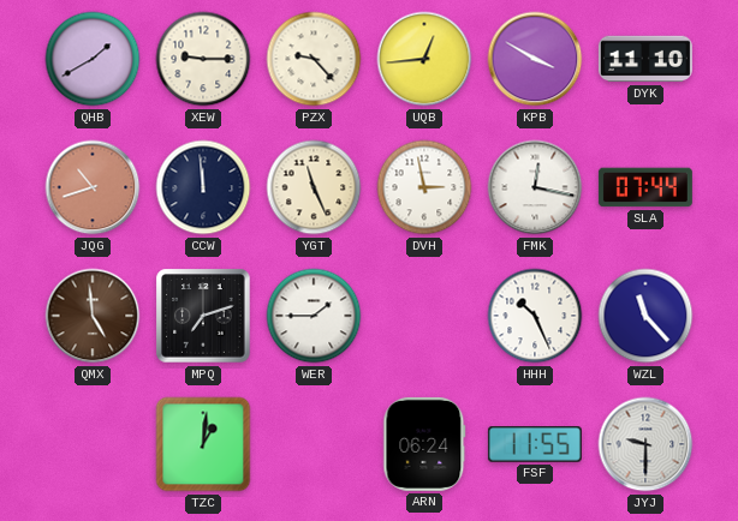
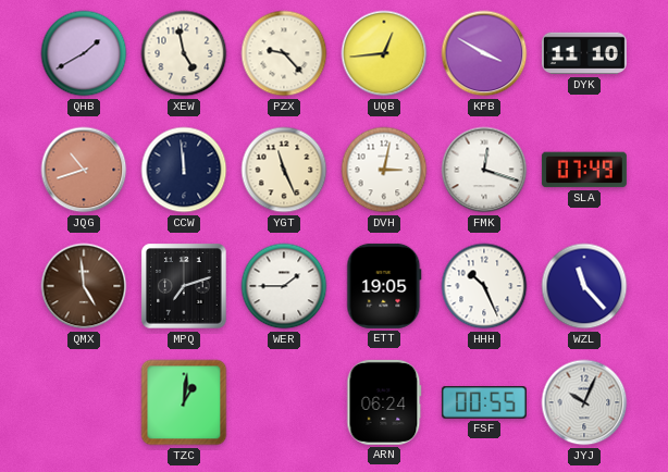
XEW: 9:15 -> 4:58 (184, 53)
DVH: 2:58 -> 3:02 (384, 170)
FMK: 12:17 -> 12:18 (484, 170)
SLA: 07:44 -> 07:49 (584, 170)
ETT: none -> 19:05 (384, 286)
FSF: 11:55 -> 00:55 (484, 402)
JYJ: 9:30 -> 10:04 (584, 402)
